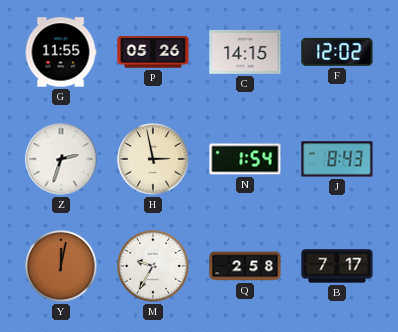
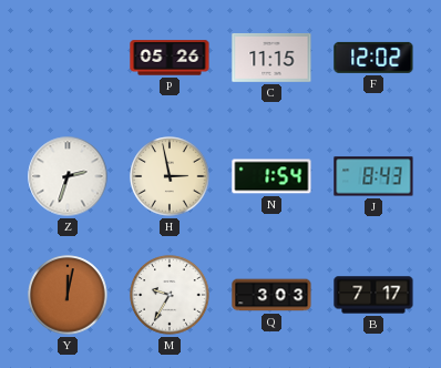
G: 11:55 -> none (61, 52)
C: 14:15 -> 11:15 (271, 58)
Q: 2:58 -> 3:03 (271, 295)
